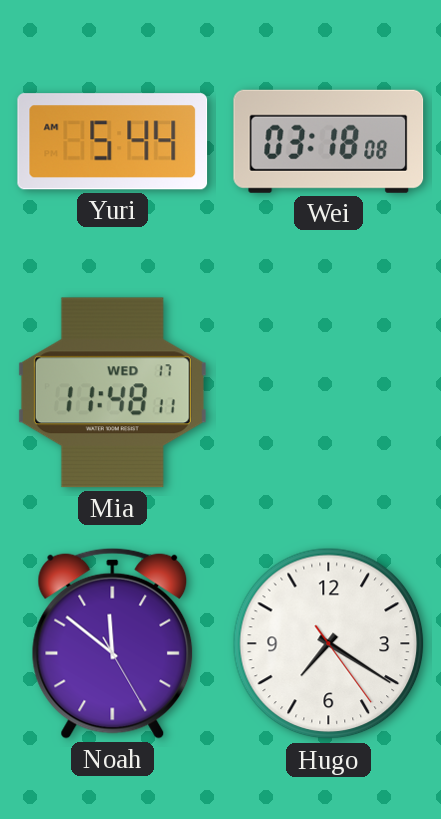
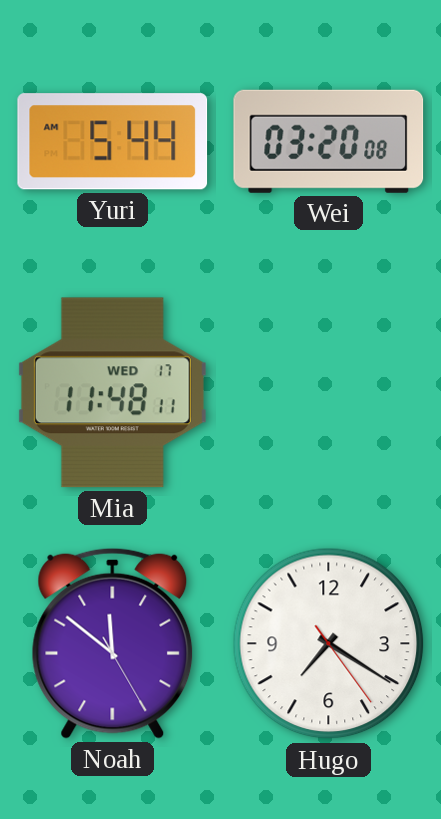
Wei: 03:18 -> 03:20 (329, 141)
